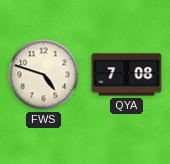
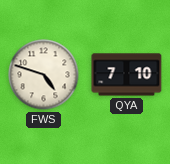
QYA: 7:08 -> 7:10 (127, 75)
